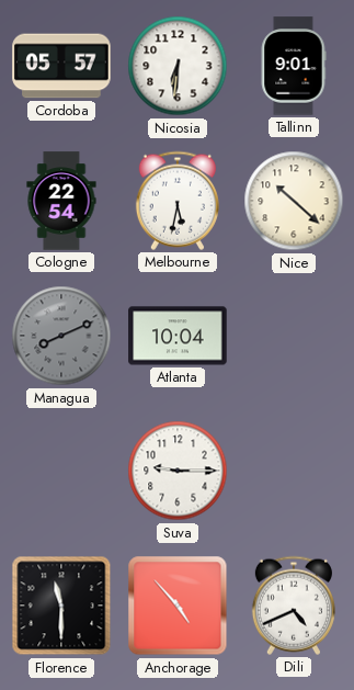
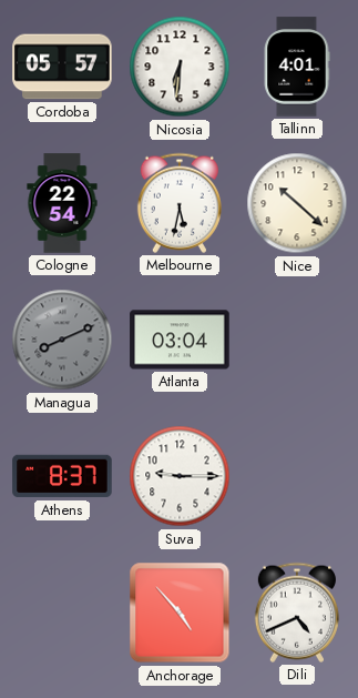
Tallinn: 9:01 -> 4:01 (297, 67)
Atlanta: 10:04 -> 03:04 (180, 340)
Athens: none -> 8:37 (62, 476)
Florence: 11:30 -> none (61, 606)
